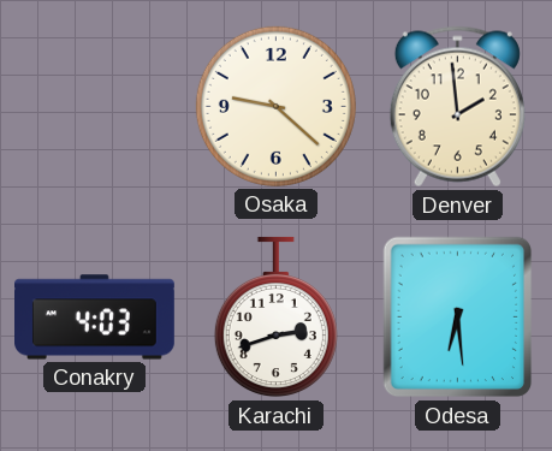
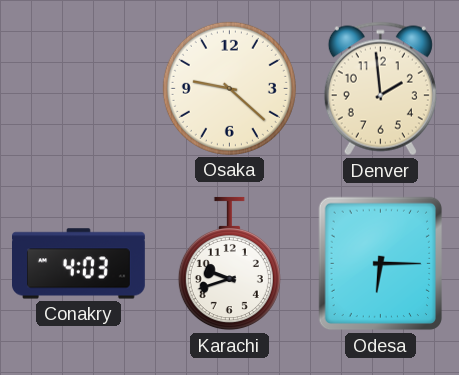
Karachi: 2:42 -> 9:42 (229, 264)
Odesa: 6:29 -> 6:15 (381, 264)
